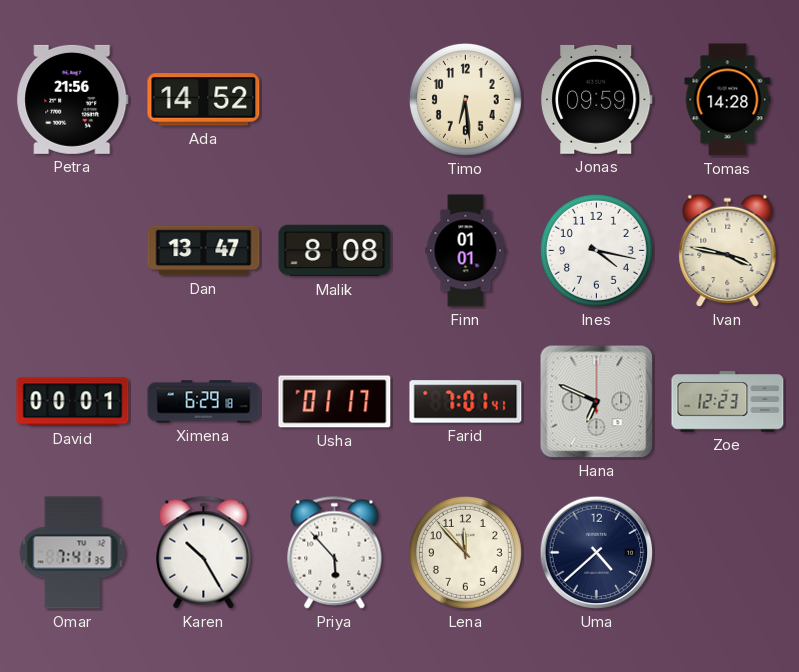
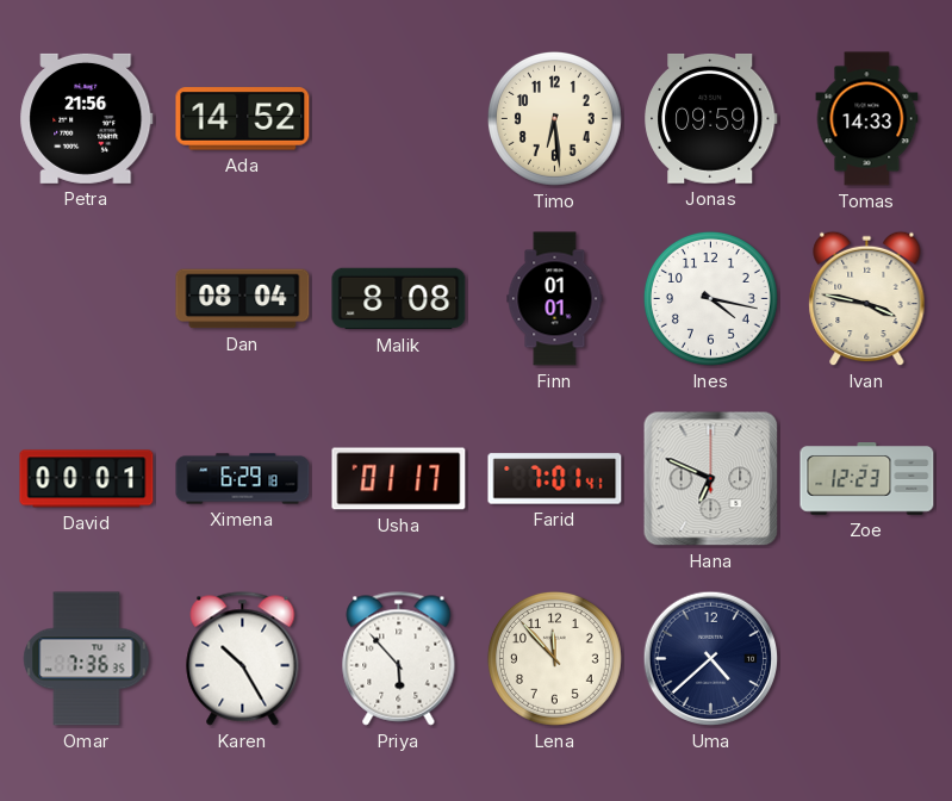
Tomas: 14:28 -> 14:33 (867, 119)
Dan: 13:47 -> 08:04 (243, 299)
Omar: 7:41 -> 7:36 (87, 659)
